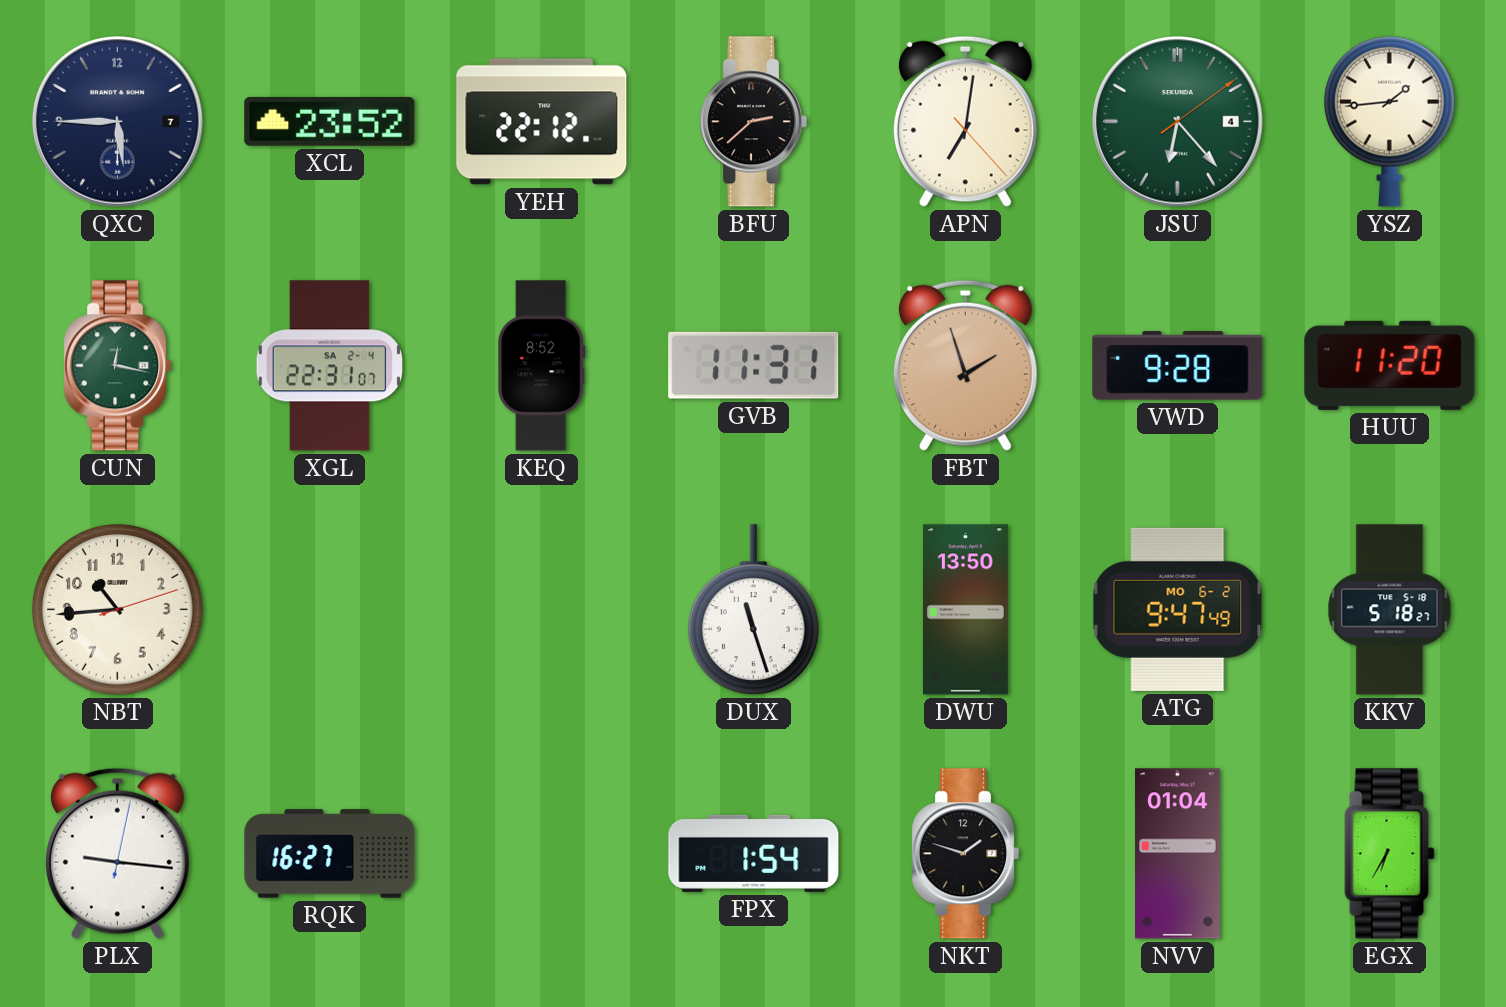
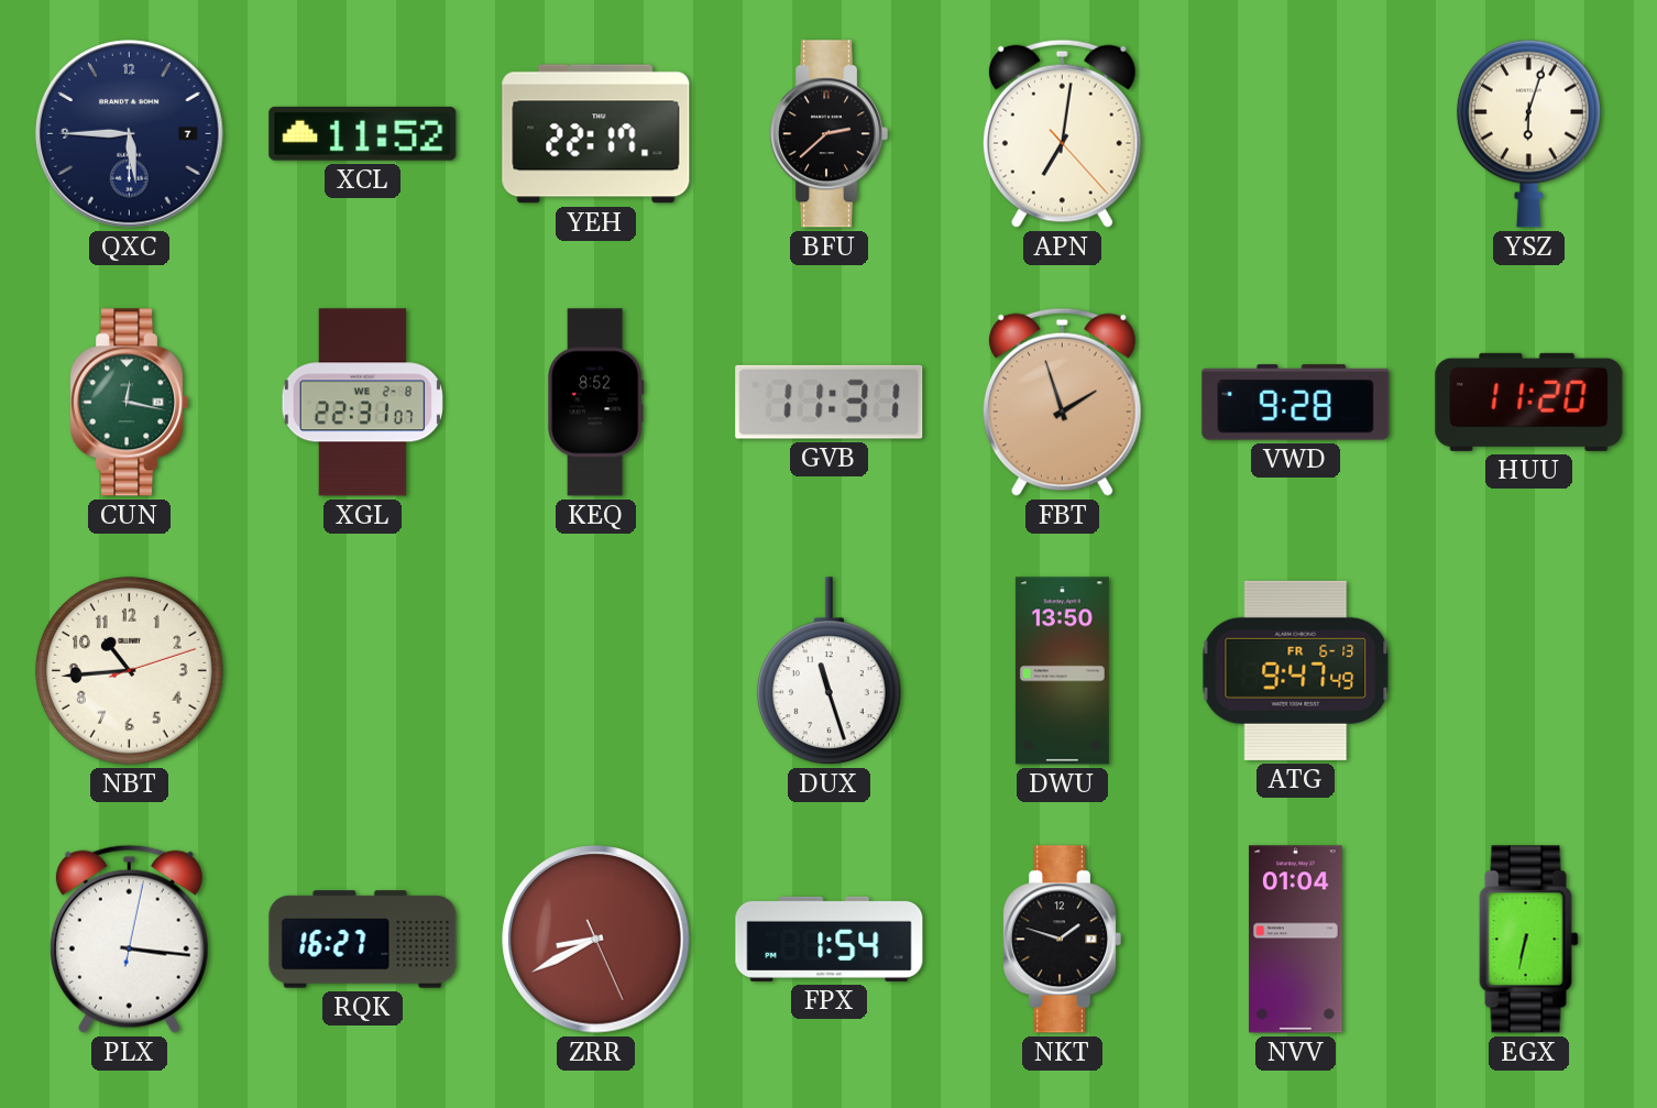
XCL: 23:52 -> 11:52 (363, 133)
YEH: 22:12 -> 22:17 (596, 134)
JSU: 6:23 -> none (1178, 122)
YSZ: 1:44 -> 6:03 (1528, 133)
XGL date: SA 2-4 -> WE 2-8 (362, 403)
ATG date: MO 6-2 -> FR 6-13 (1296, 670)
KKV: 5:18 -> none (1390, 610)
PLX: 9:16 -> 3:16 (129, 939)
ZRR: none -> 8:40 (596, 940)
EGX: 6:35 -> 6:32 (1529, 940)
